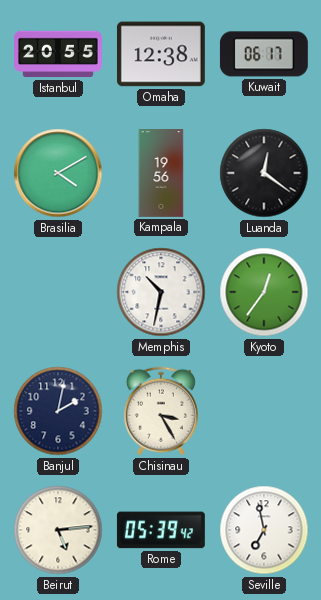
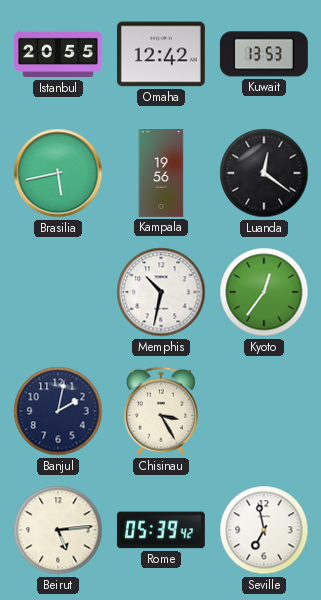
Omaha: 12:38 -> 12:42 (161, 54)
Kuwait: 06:17 -> 13:53 (264, 54)
Brasilia: 4:10 -> 5:43 (58, 173)
